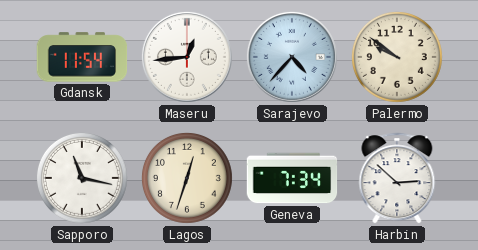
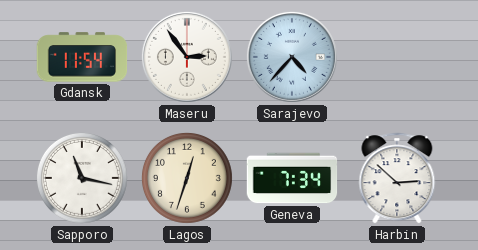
Maseru: 12:44 -> 2:54 (187, 57)
Palermo: 9:51 -> none (397, 57)
